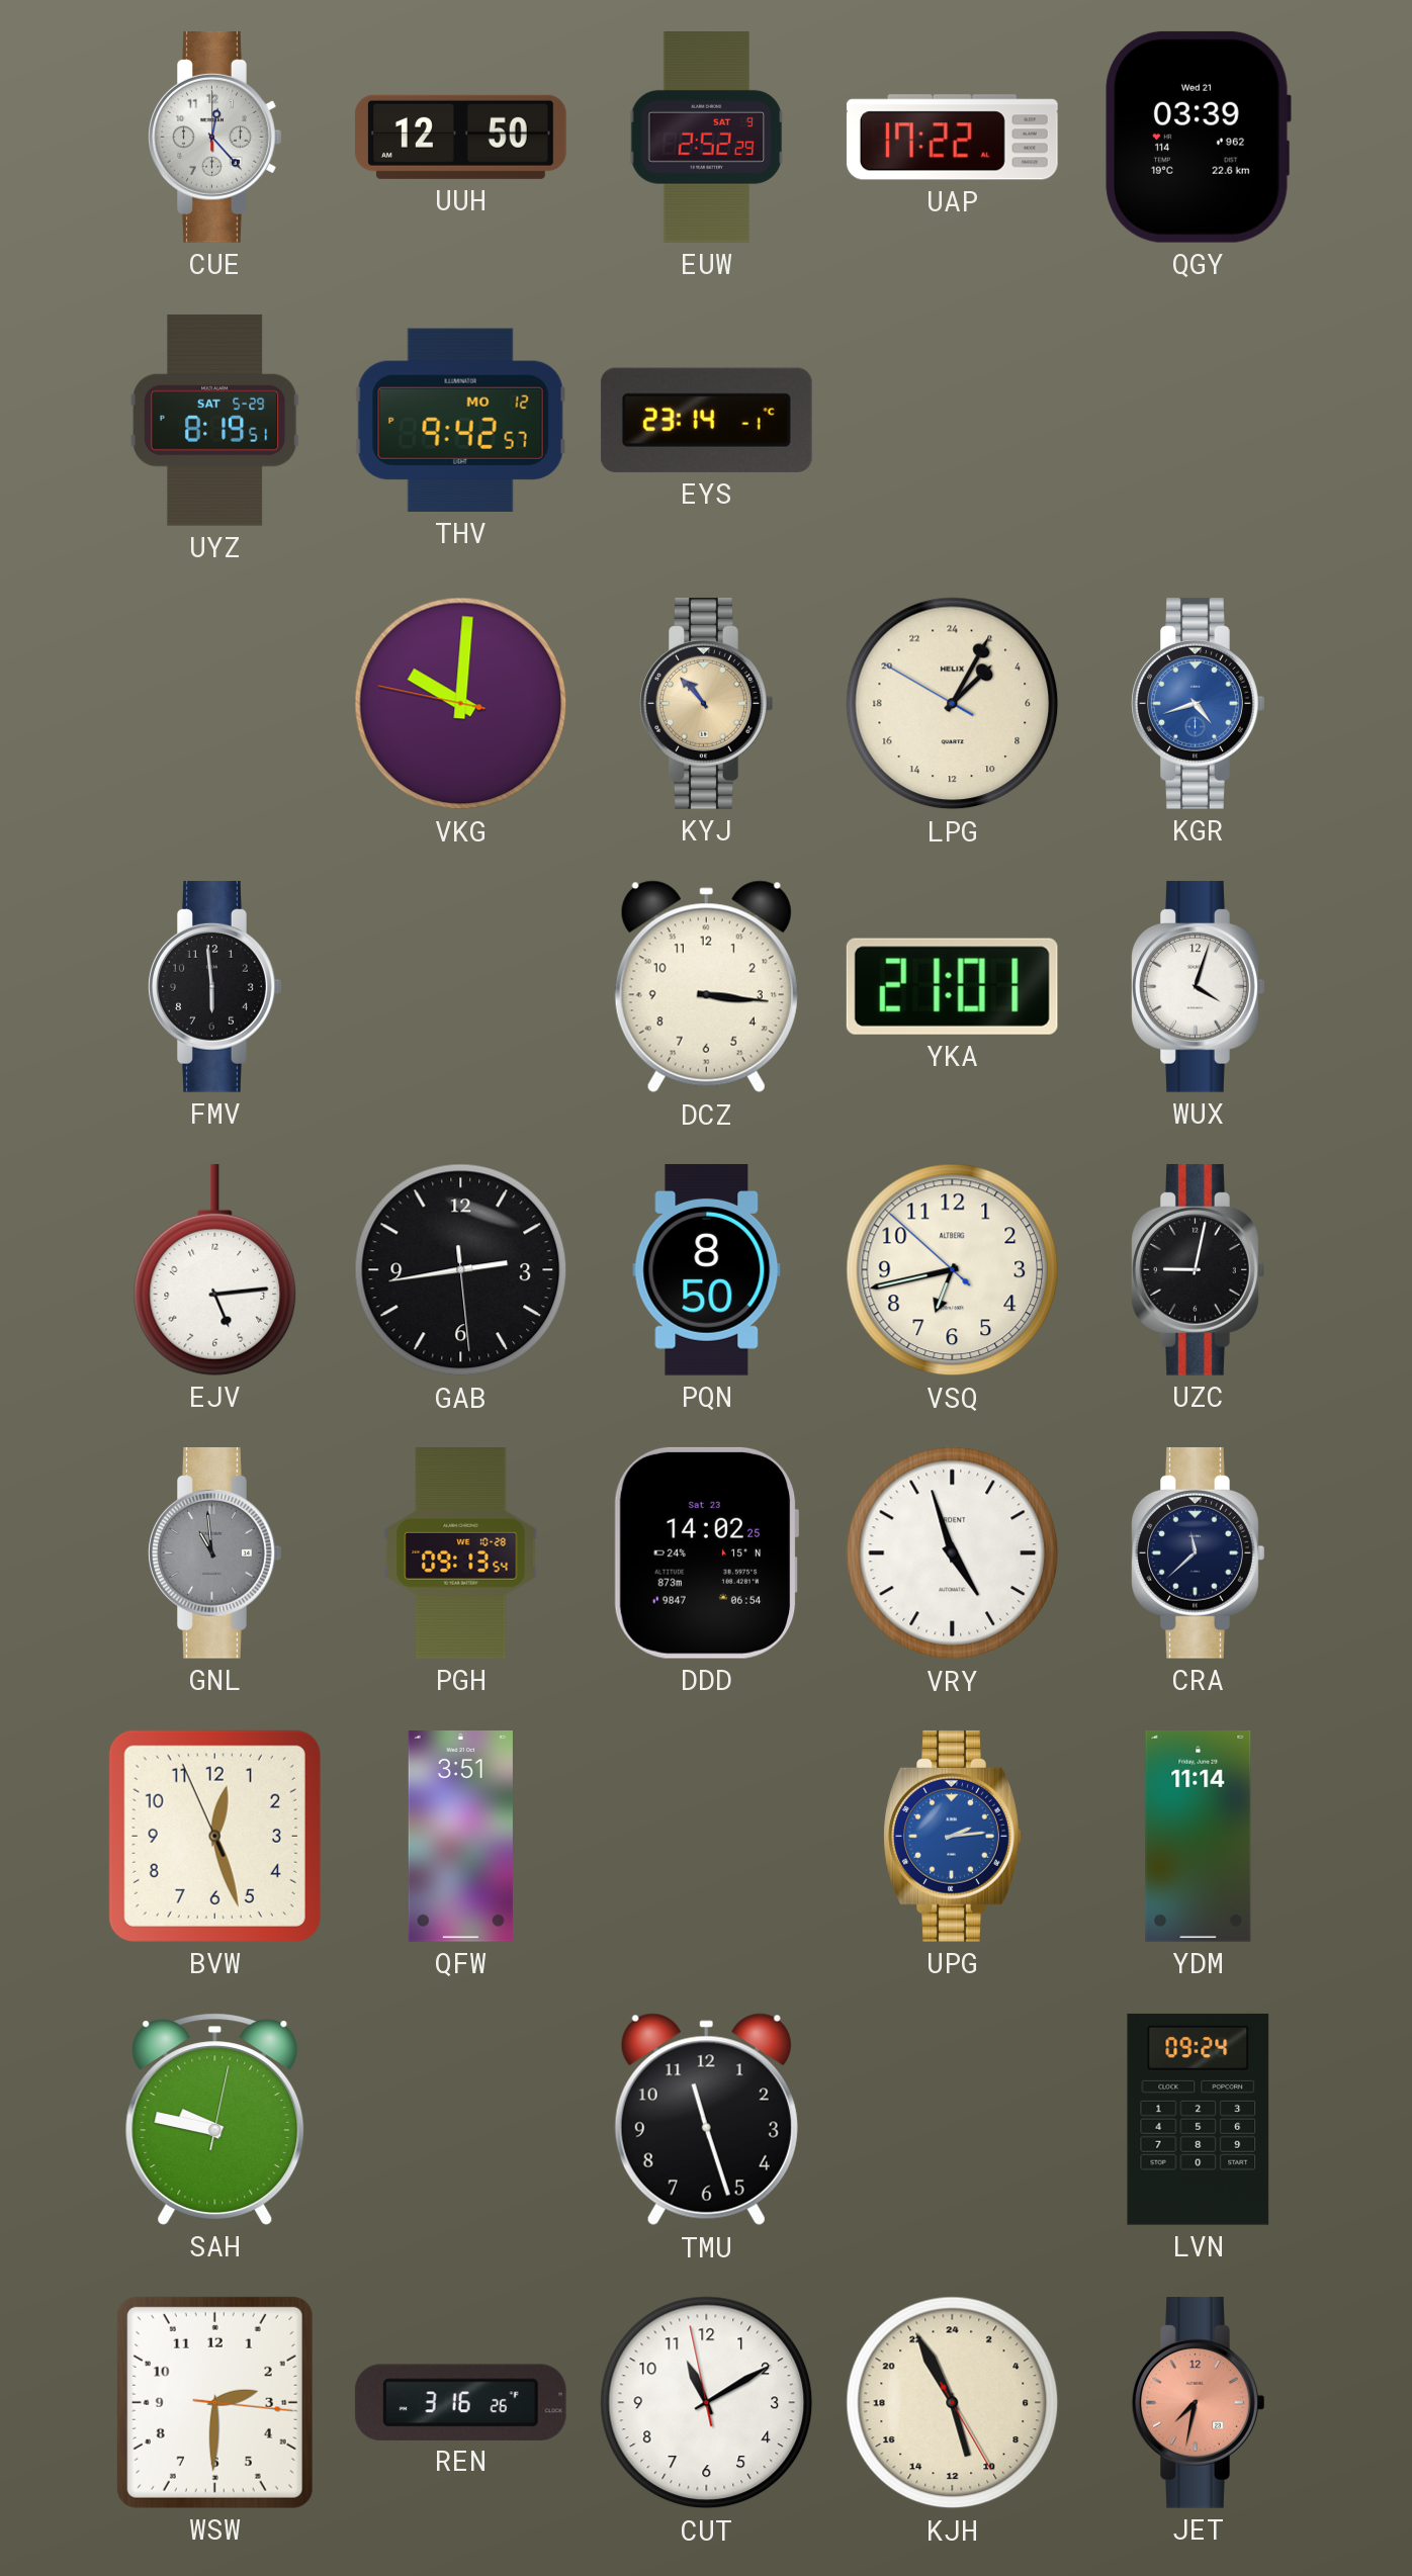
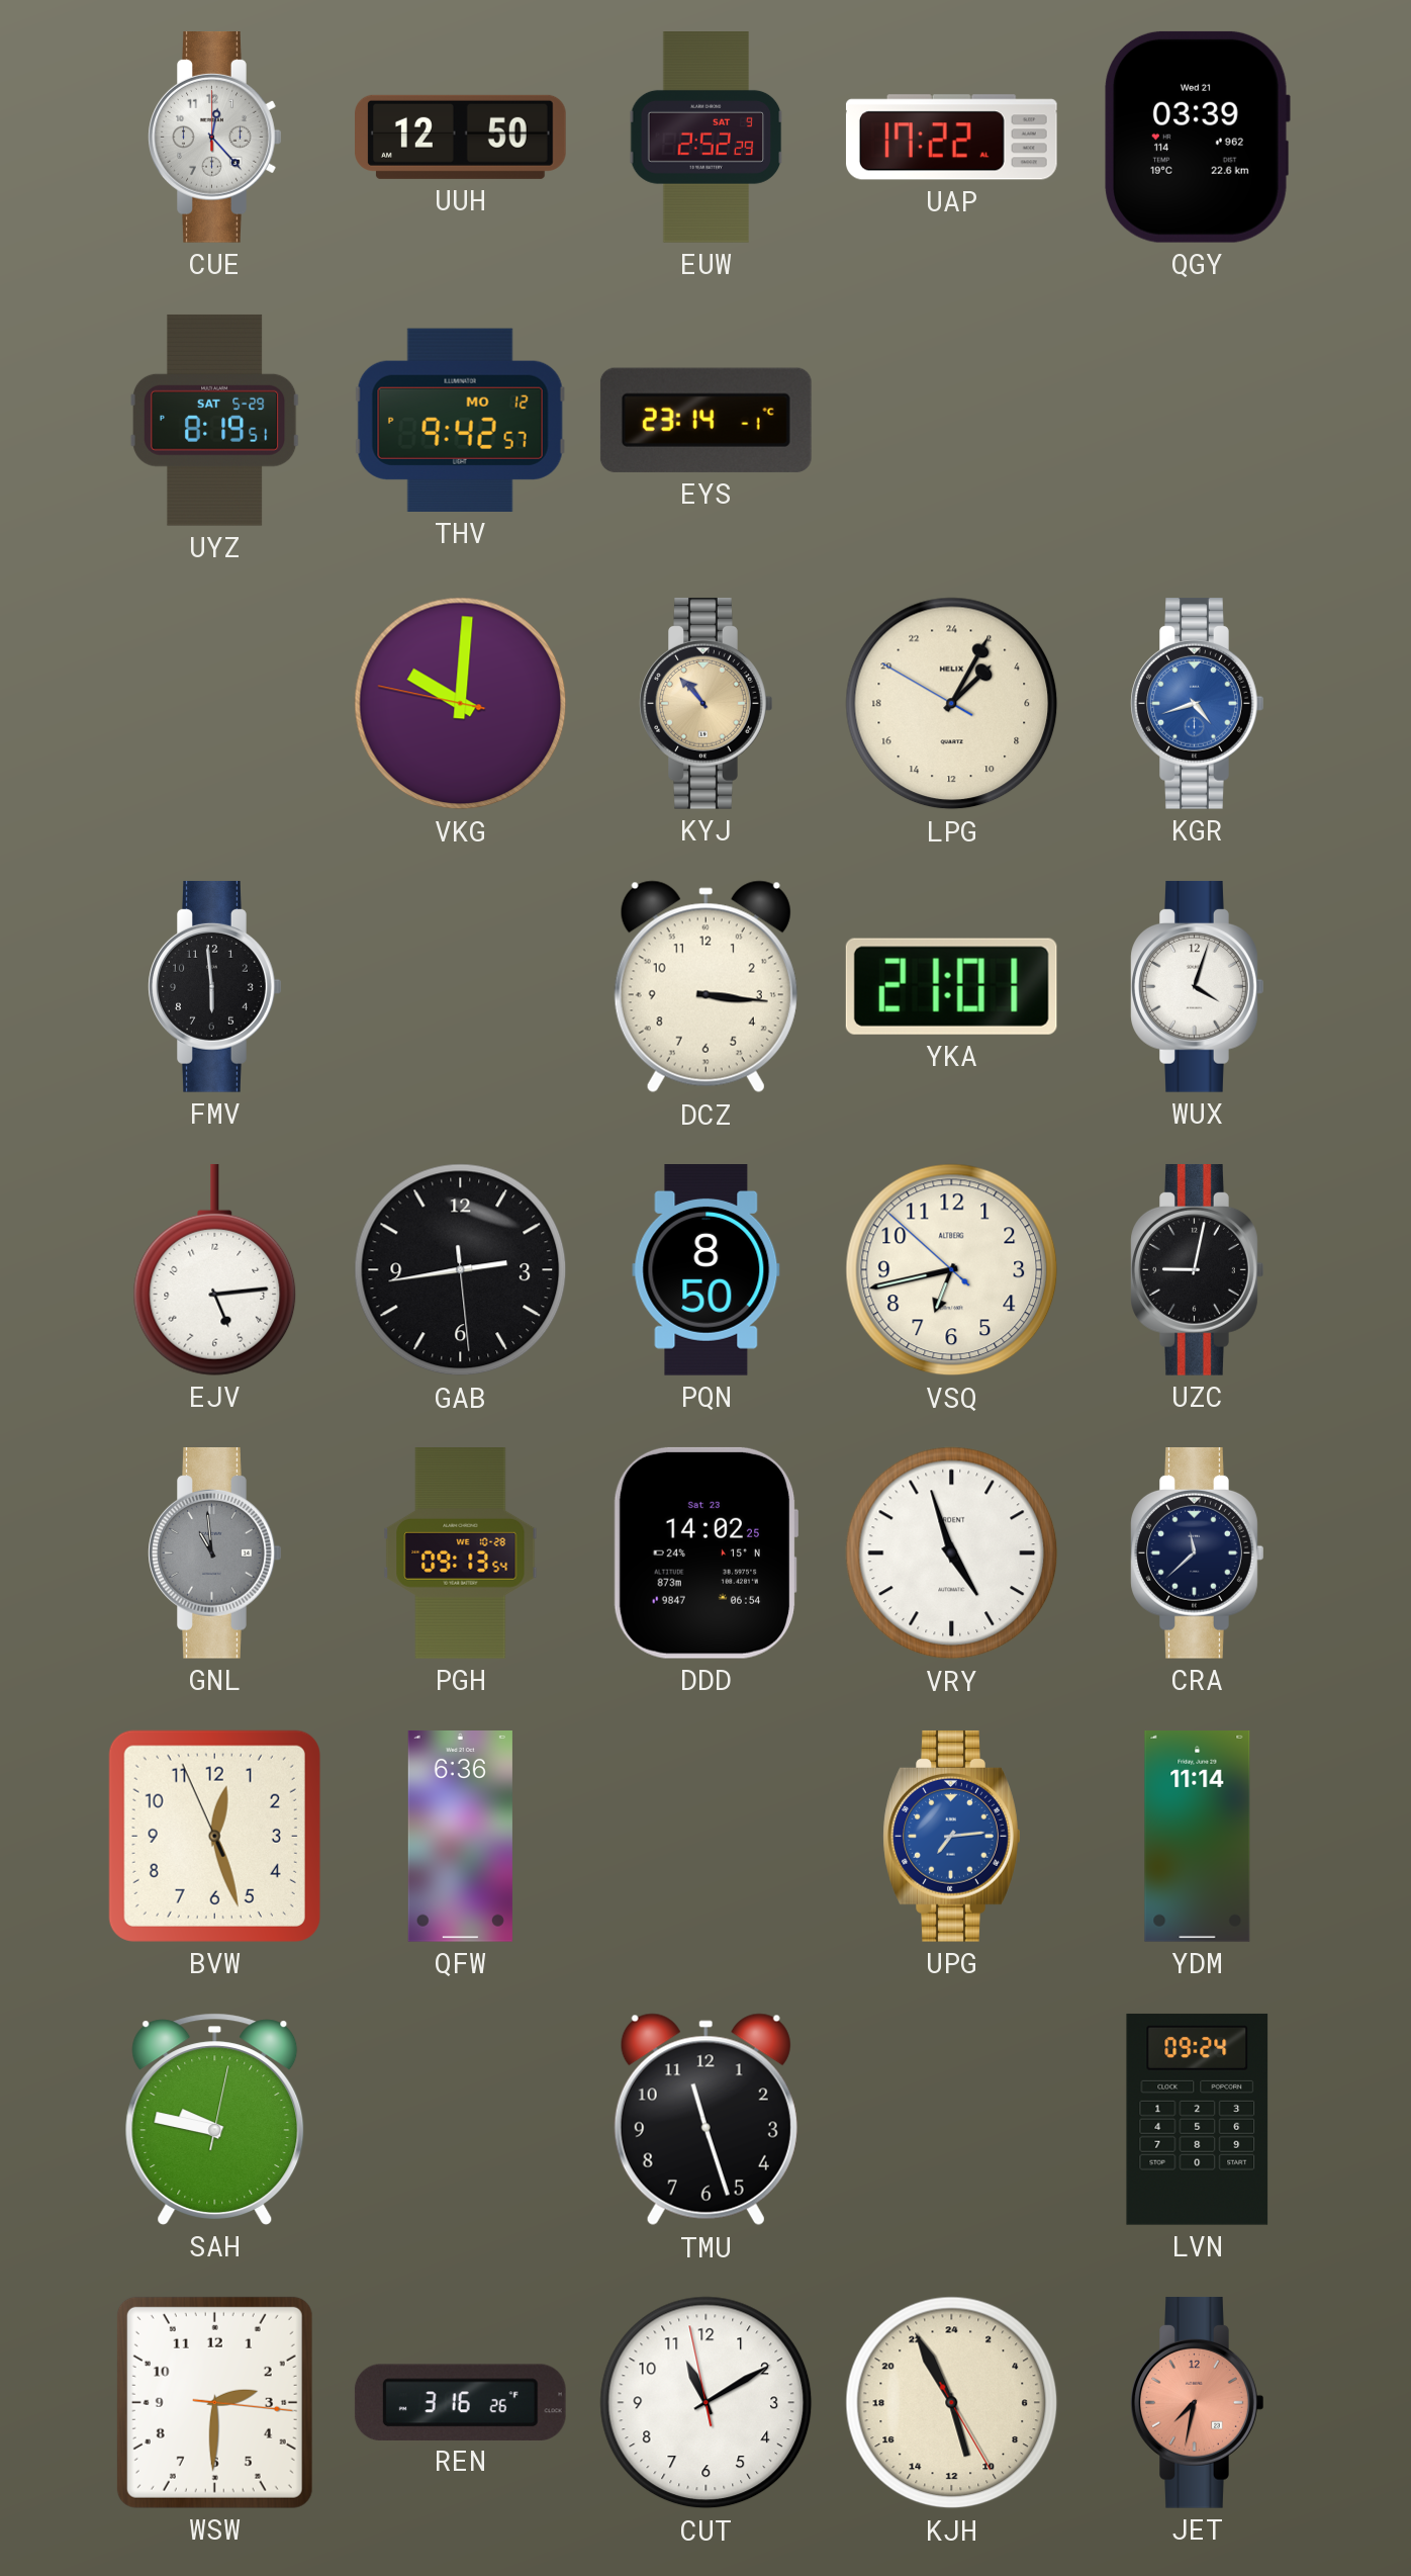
QFW: 3:51 -> 6:36 (460, 1837)
UPG: 2:14 -> 7:14 (952, 1836)
